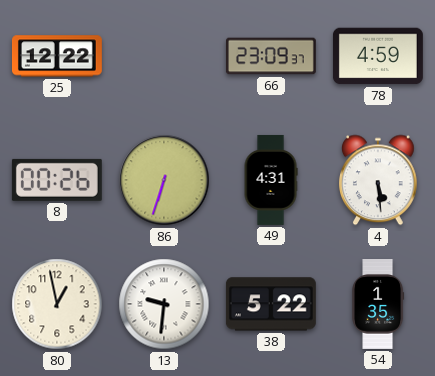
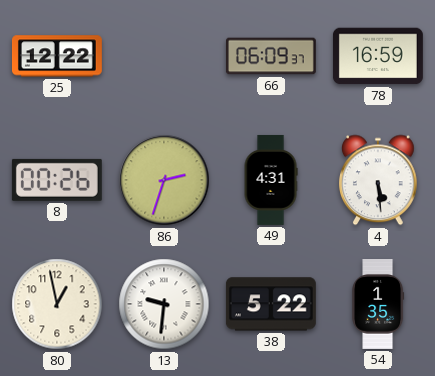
66: 23:09 -> 06:09 (271, 56)
78: 4:59 -> 16:59 (378, 56)
86: 6:33 -> 2:33 (164, 180)
